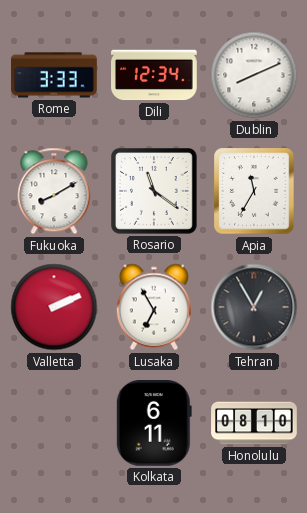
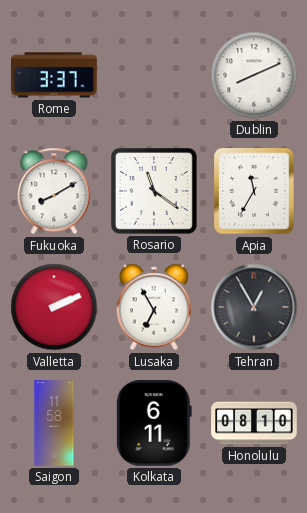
Rome: 3:33 -> 3:37 (54, 75)
Dili: 12:34 -> none (154, 75)
Saigon: none -> 11:58 (54, 423)
